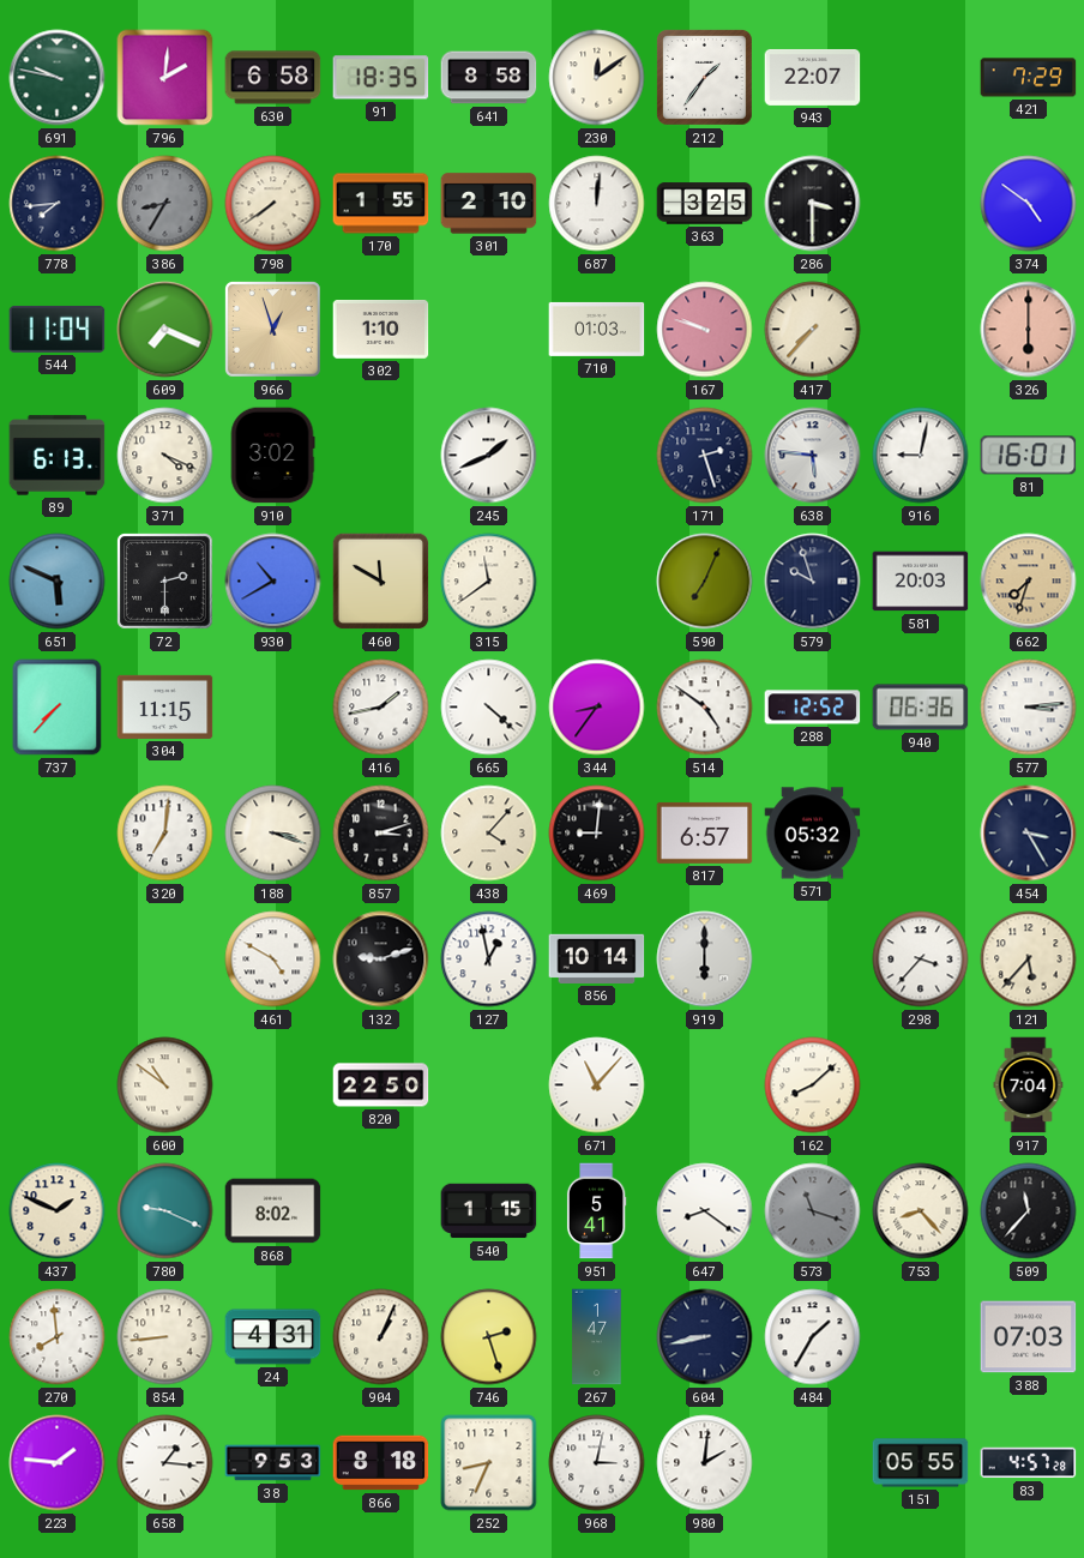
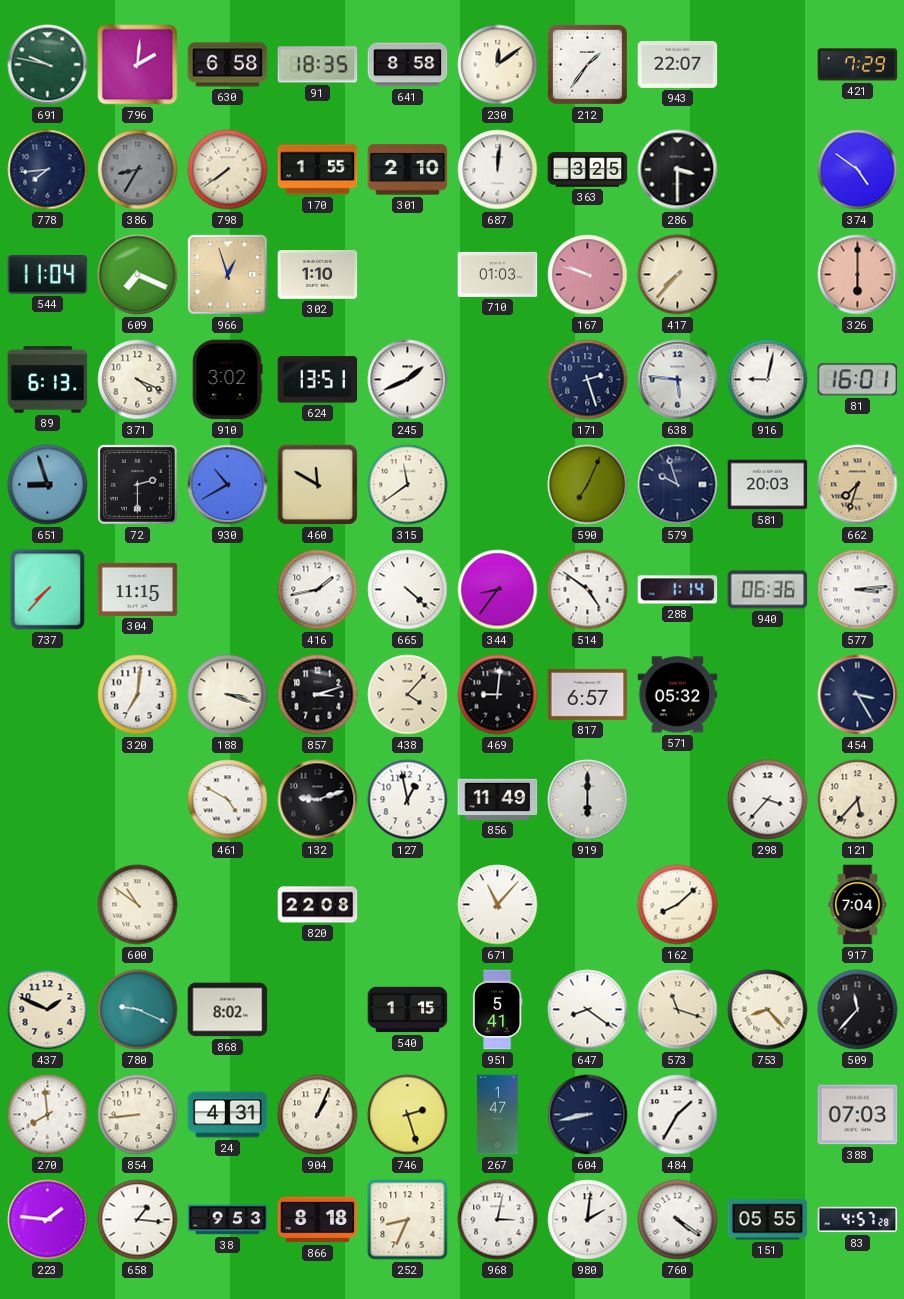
624: none -> 13:51 (318, 380)
651: 5:49 -> 8:57 (48, 485)
288: 12:52 -> 1:14 (678, 590)
856: 10:14 -> 11:49 (498, 799)
820: 22:50 -> 22:08 (318, 905)
573 dial: grey -> cream (678, 1010)
760: none -> 4:21 (678, 1220)
